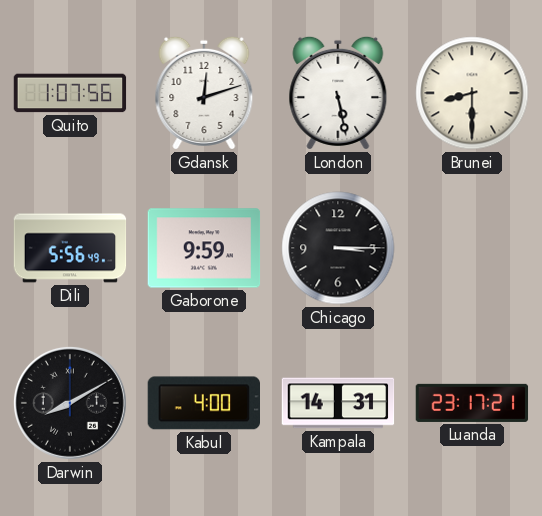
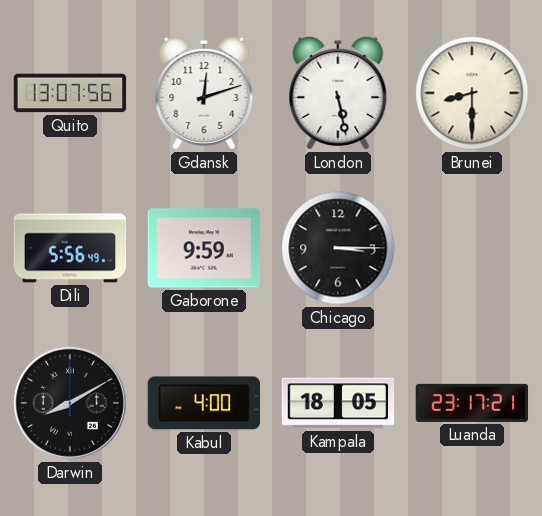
Quito: 1:07 -> 13:07 (70, 93)
Kampala: 14:31 -> 18:05 (338, 403)
